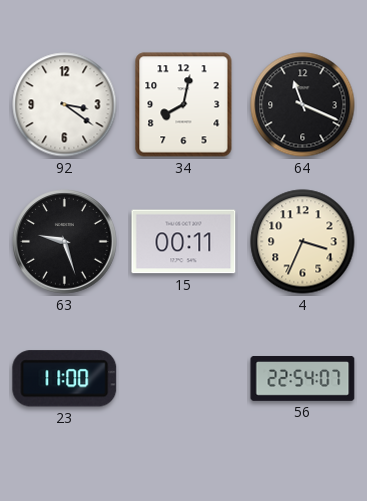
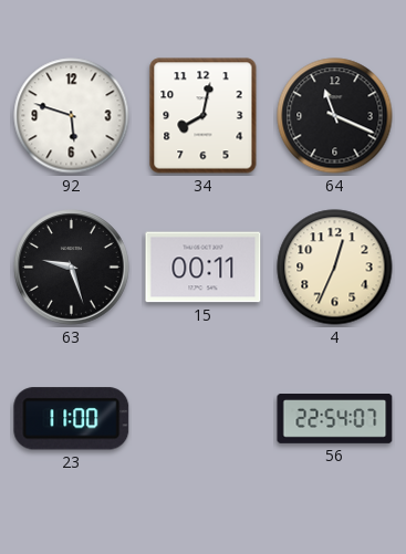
92: 3:21 -> 5:48 (72, 116)
4: 3:34 -> 12:34 (335, 268)
